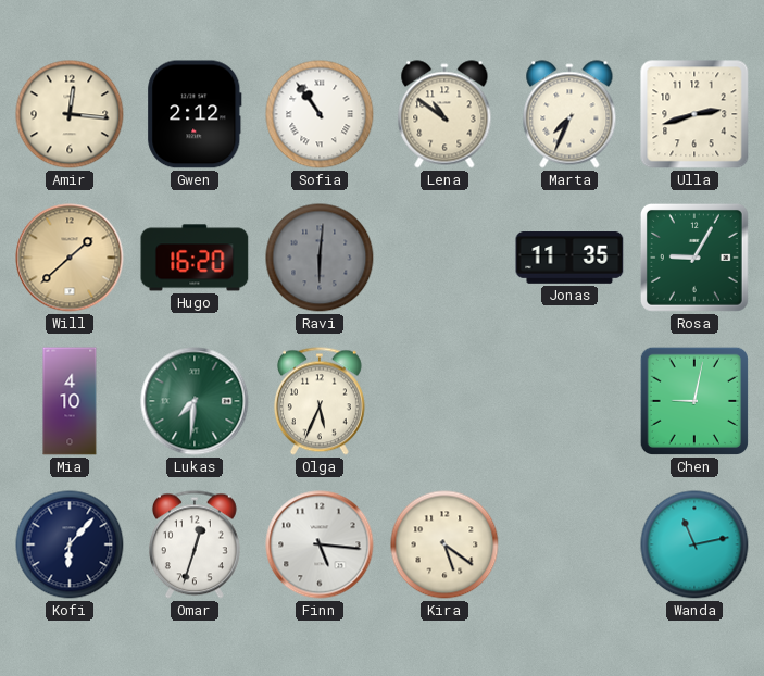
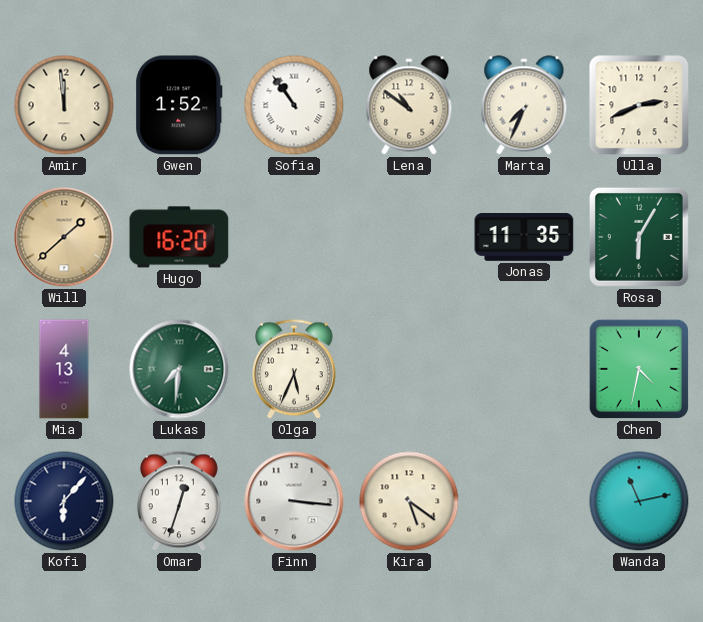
Amir: 12:16 -> 11:59 (64, 105)
Gwen: 2:12 -> 1:52 (179, 105)
Ulla: 2:42 -> 2:41 (639, 105)
Ravi: 6:01 -> none (320, 258)
Rosa: 9:05 -> 6:05 (639, 237)
Mia: 4:10 -> 4:13 (64, 369)
Chen: 9:02 -> 4:32 (639, 369)
Finn: 5:16 -> 3:16 (294, 501)
